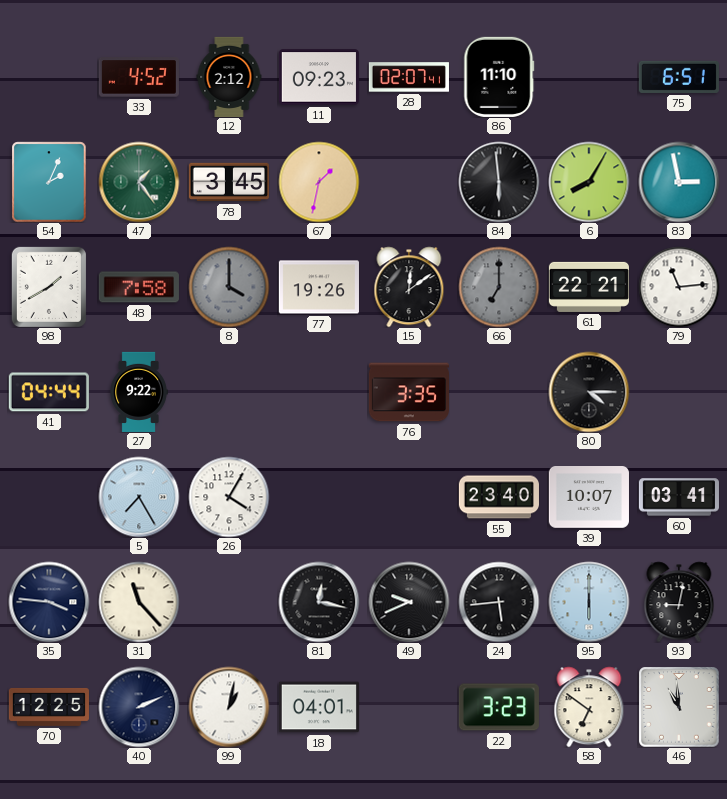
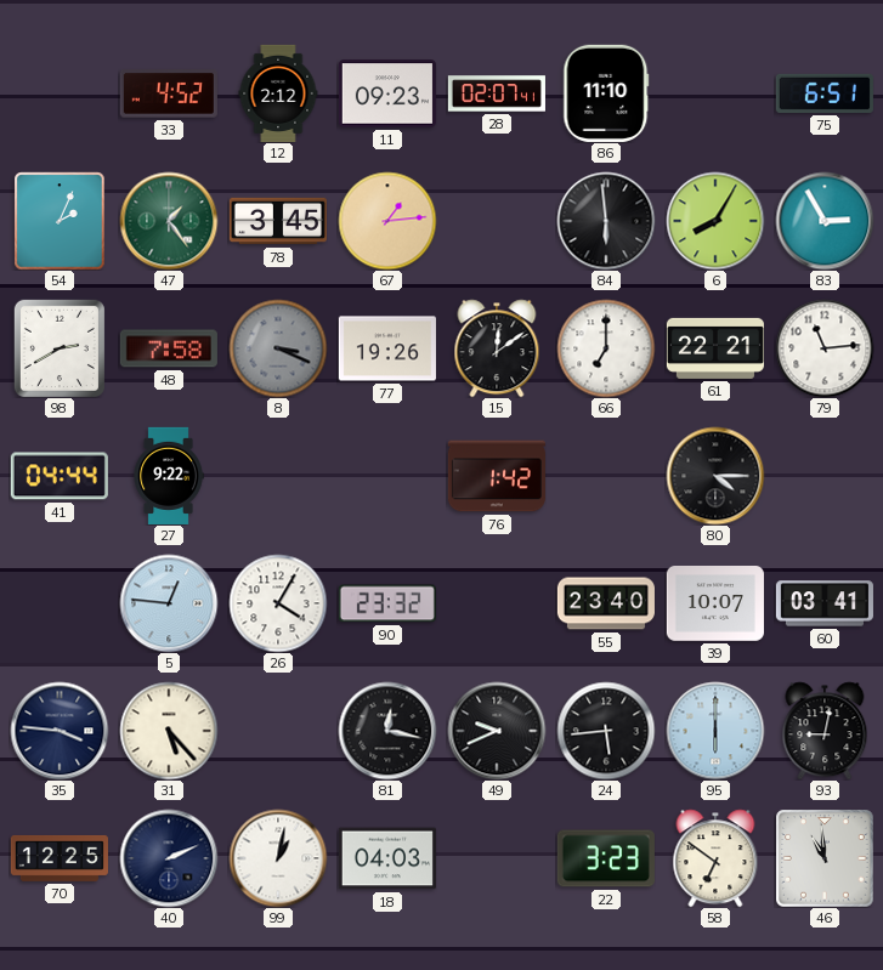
67: 1:32 -> 1:14 (387, 221)
83: 2:58 -> 2:55 (825, 221)
98: 1:40 -> 2:40 (60, 348)
8: 4:00 -> 3:19 (278, 348)
66 dial: grey -> white (606, 348)
76: 3:35 -> 1:42 (497, 476)
5: 7:25 -> 12:46 (169, 603)
90: none -> 23:32 (387, 603)
31: 11:23 -> 5:23 (169, 731)
18: 04:01 -> 04:03 (387, 858)
